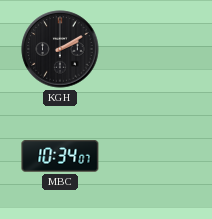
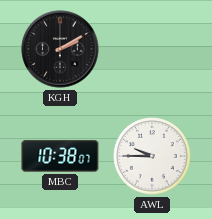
MBC: 10:34 -> 10:38 (60, 156)
AWL: none -> 9:45 (153, 157)
